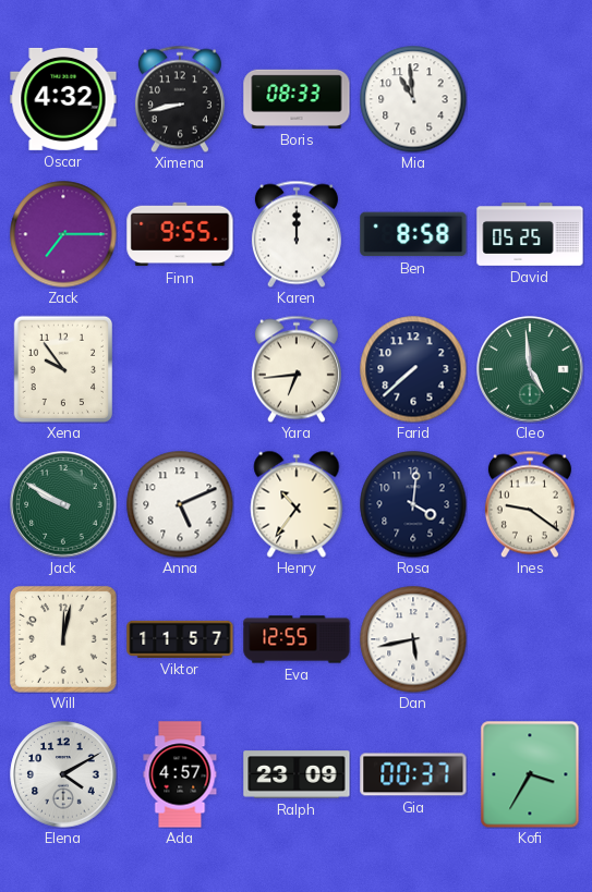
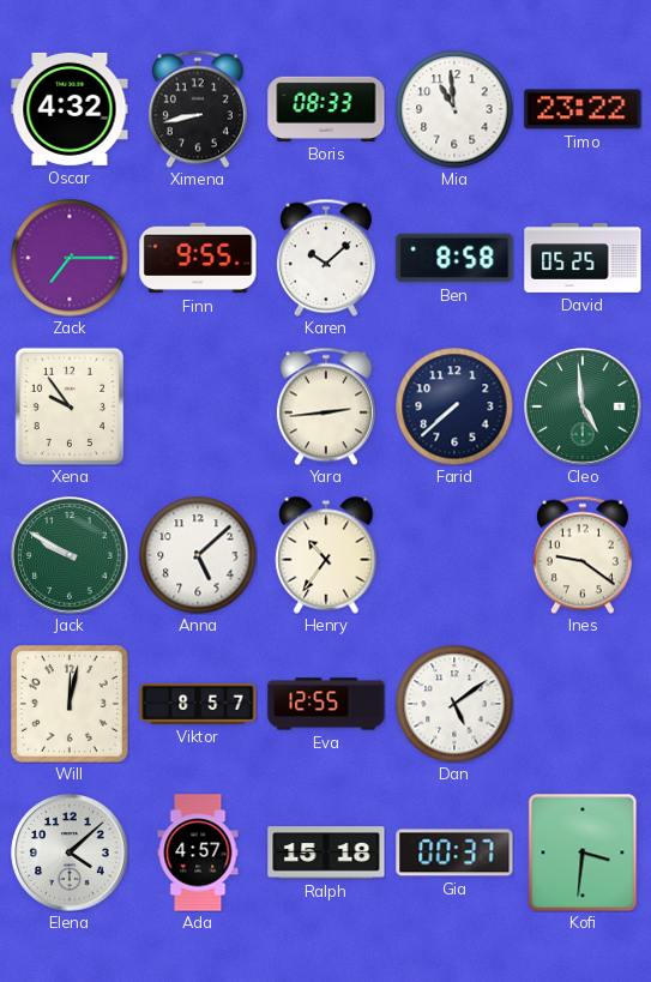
Timo: none -> 23:22 (583, 109)
Karen: 12:00 -> 10:08 (326, 258)
Yara: 6:44 -> 2:44 (326, 406)
Anna: 5:11 -> 5:08 (198, 555)
Rosa: 4:01 -> none (413, 504)
Viktor: 11:57 -> 8:57 (198, 704)
Dan: 5:43 -> 5:09 (454, 704)
Elena: 4:10 -> 4:08 (70, 853)
Ralph: 23:09 -> 15:18 (326, 853)
Kofi: 3:35 -> 3:31 (583, 853)
